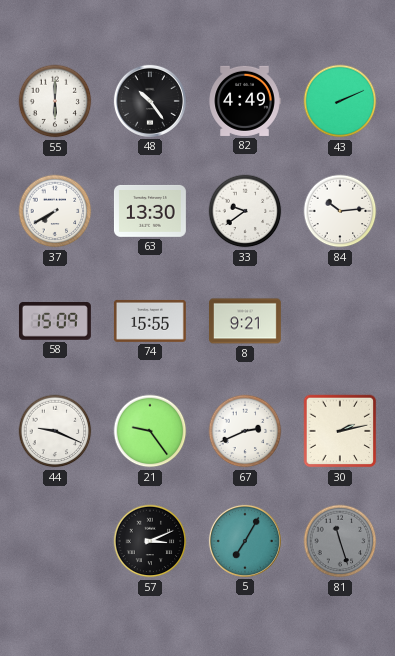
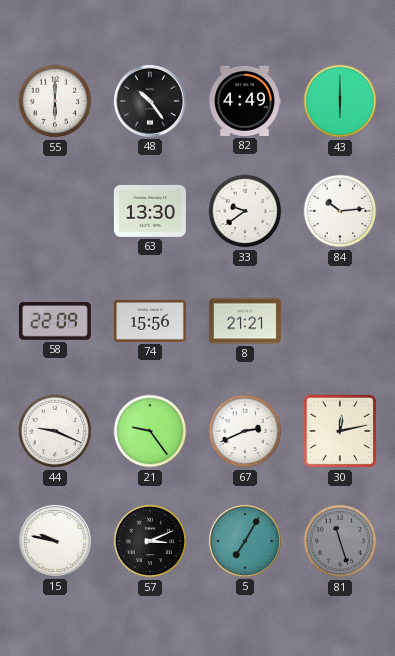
43: 2:11 -> 6:00 (340, 101)
37: 7:40 -> none (55, 211)
58: 15:09 -> 22:09 (55, 321)
74: 15:55 -> 15:56 (150, 321)
8: 9:21 -> 21:21 (245, 321)
30: 2:13 -> 12:13 (340, 431)
15: none -> 9:47 (55, 541)
